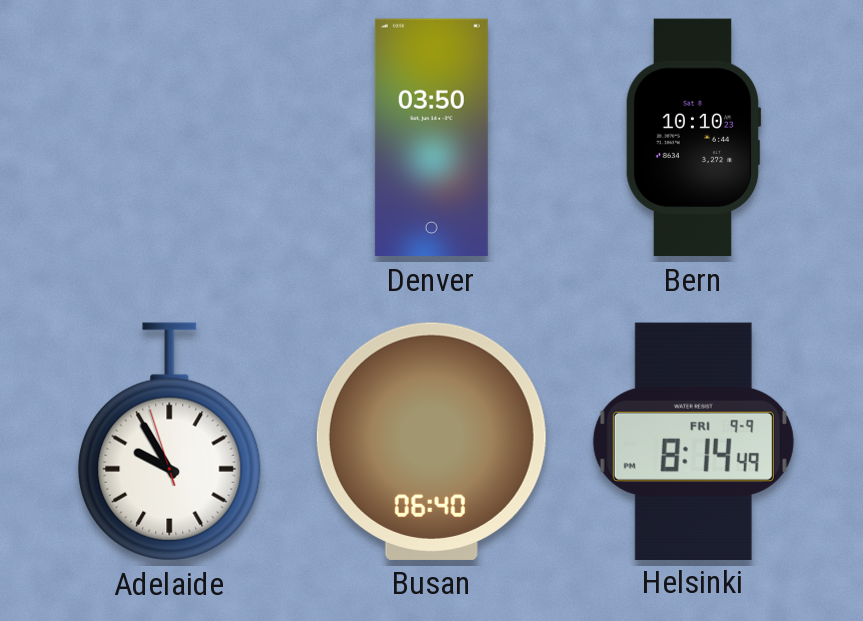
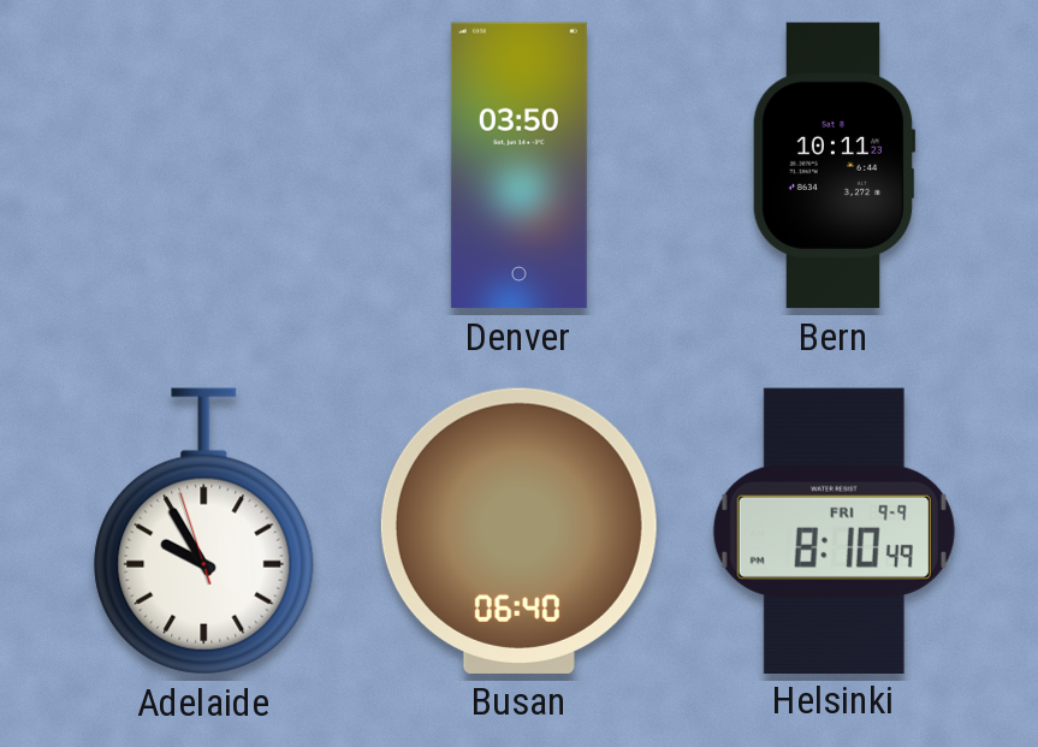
Bern: 10:10 -> 10:11 (834, 166)
Helsinki: 8:14 -> 8:10 (834, 530)
